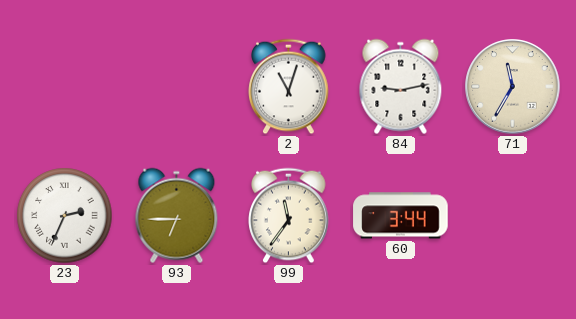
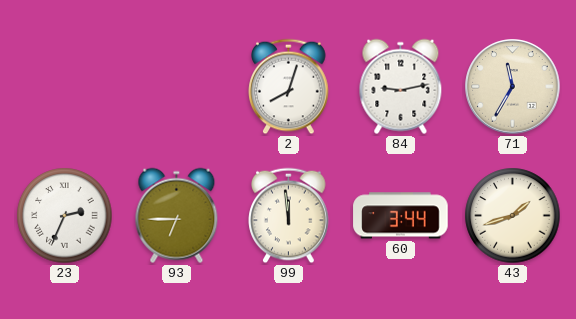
2: 11:03 -> 8:03 (289, 87)
99: 11:36 -> 11:59 (289, 216)
43: none -> 1:42 (513, 216)
